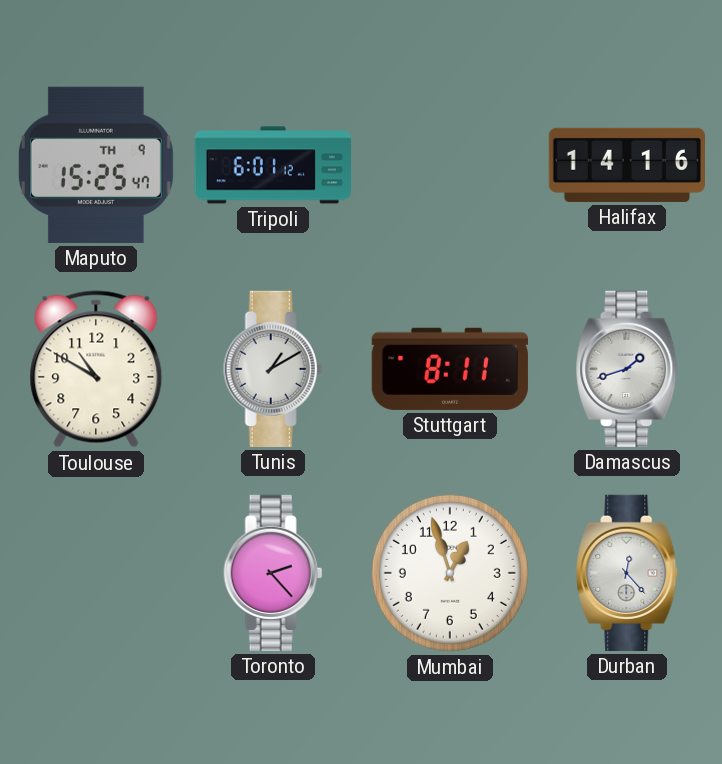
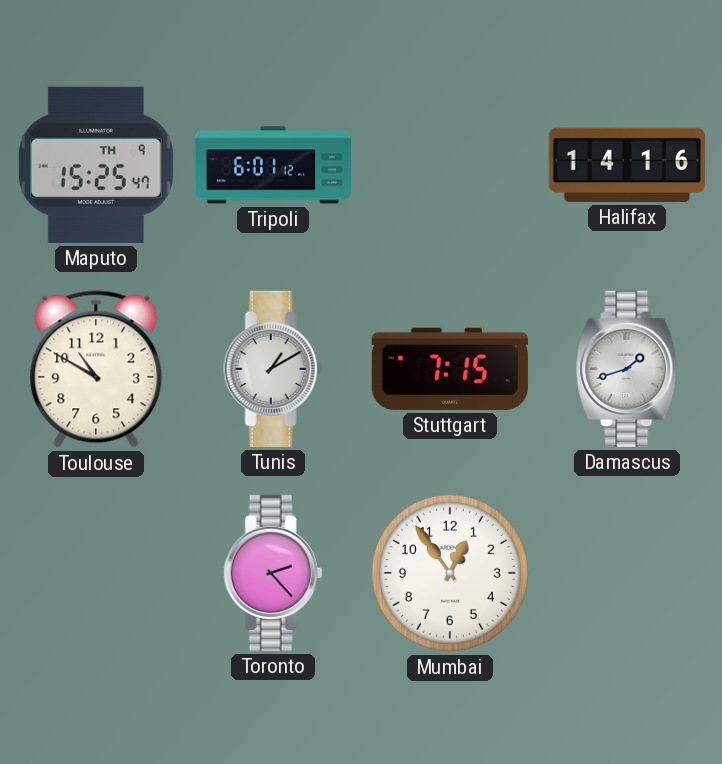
Stuttgart: 8:11 -> 7:15 (450, 369)
Mumbai: 12:57 -> 12:54 (450, 573)
Durban: 12:23 -> none (628, 573)
